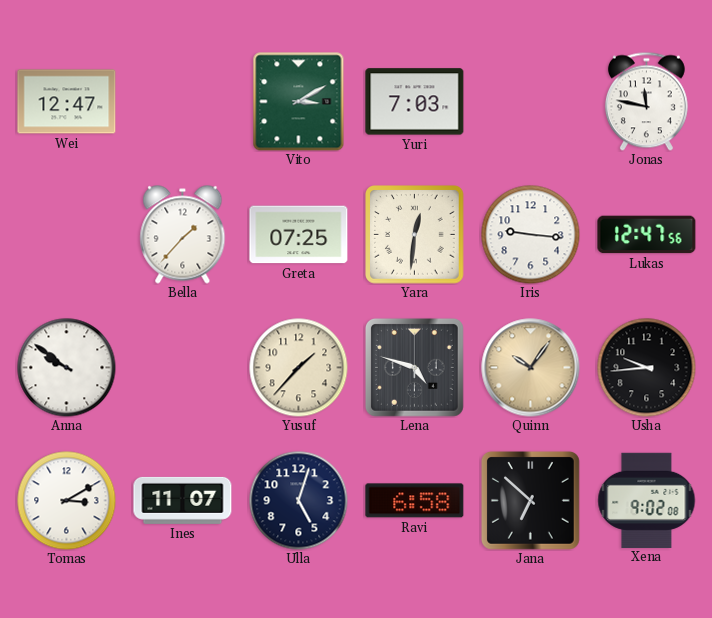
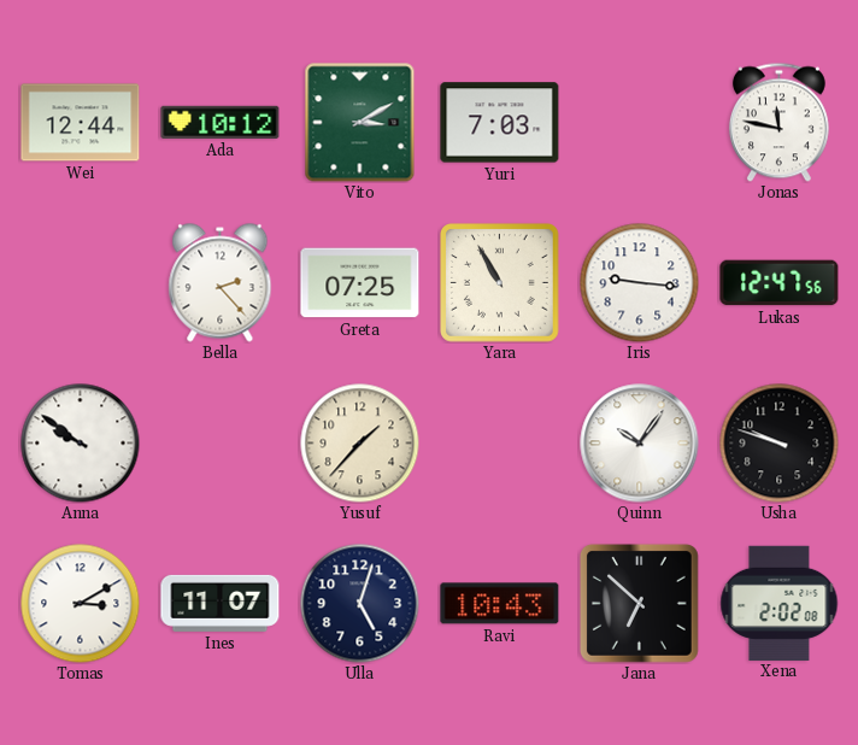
Wei: 12:47 -> 12:44 (81, 123)
Ada: none -> 10:12 (221, 122)
Bella: 1:37 -> 2:23 (221, 283)
Yara: 12:31 -> 10:55 (500, 283)
Lena: 4:48 -> none (414, 367)
Quinn dial: champagne -> white (640, 444)
Usha: 9:44 -> 9:48 (780, 444)
Ravi: 6:58 -> 10:43 (500, 604)
Xena: 9:02 -> 2:02 (780, 603)
